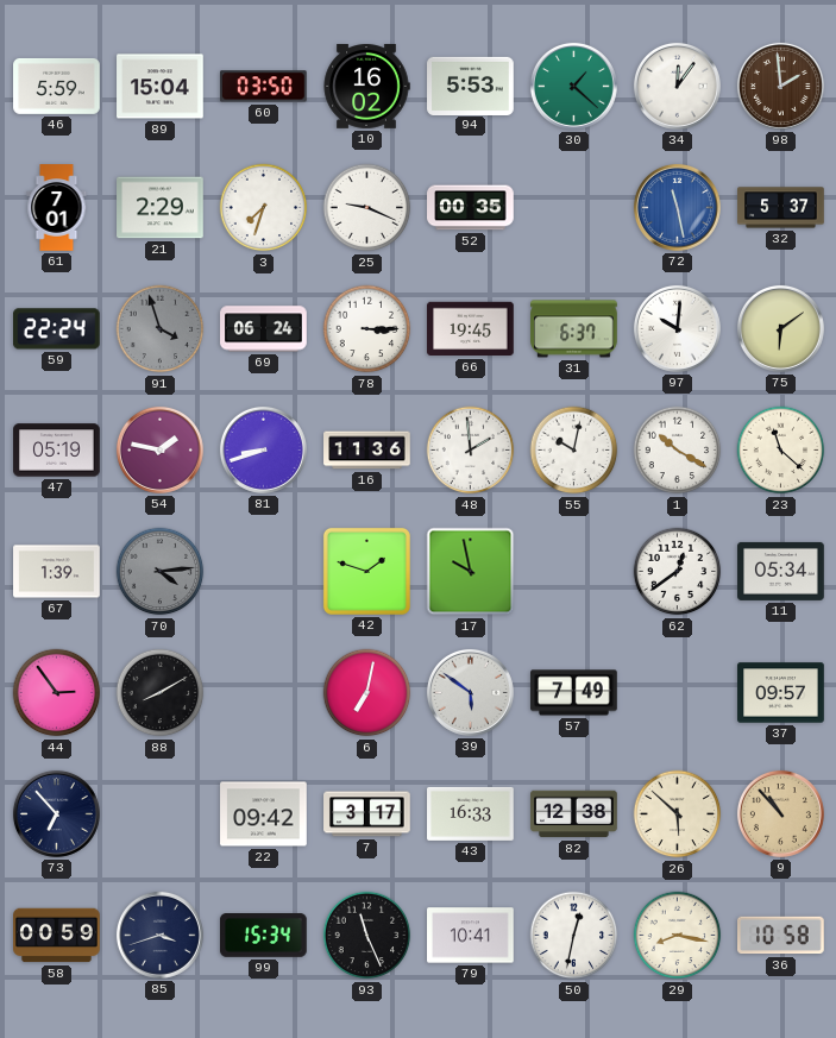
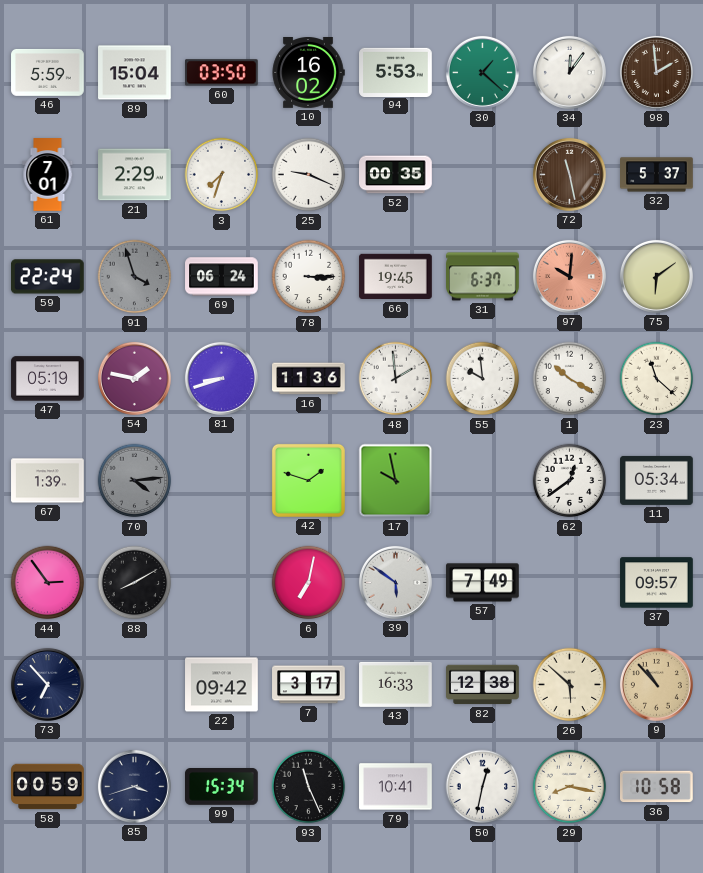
72 dial: blue -> brown (569, 174)
97 dial: white -> salmon (569, 276)
55: 10:02 -> 9:59 (483, 379)
